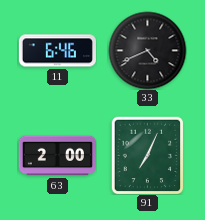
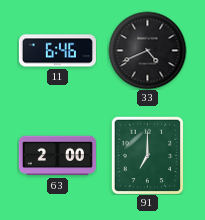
91: 7:04 -> 7:00 (148, 155)
